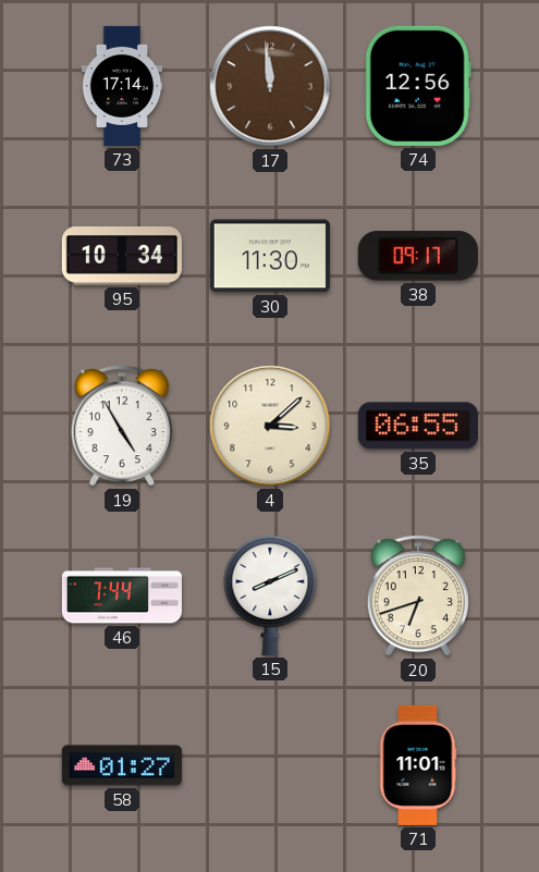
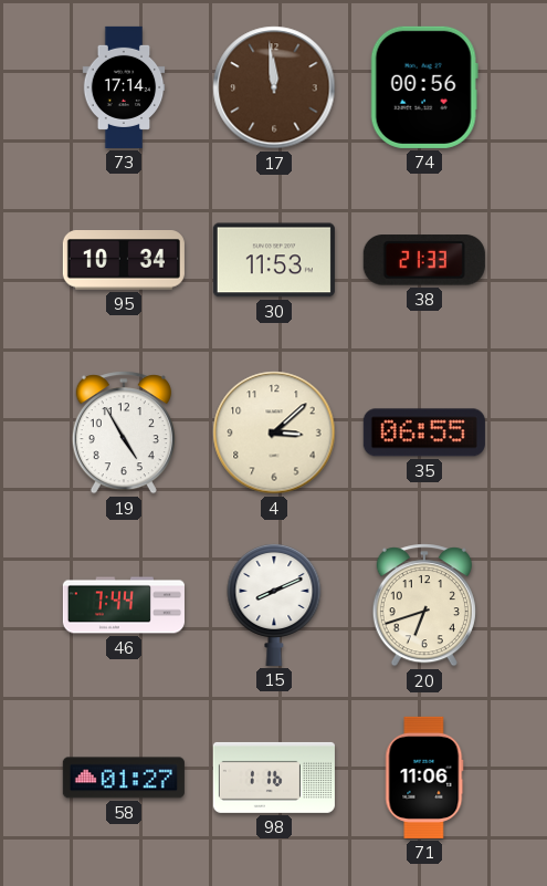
74: 12:56 -> 00:56 (424, 87)
30: 11:30 -> 11:53 (274, 260)
38: 09:17 -> 21:33 (424, 260)
98: none -> 1:16 (274, 778)
71: 11:01 -> 11:06 (424, 778)
